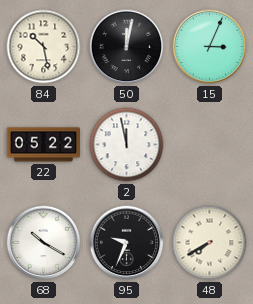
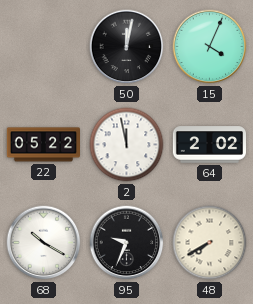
84: 10:28 -> none (44, 47)
15: 3:04 -> 4:04 (210, 47)
64: none -> 2:02 (209, 145)
